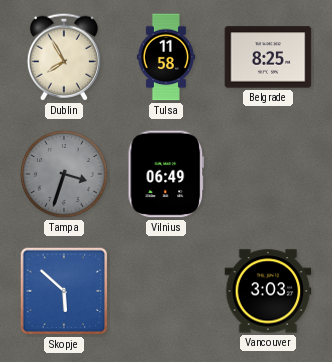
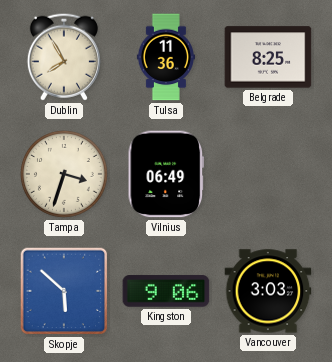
Tulsa: 11:58 -> 11:36 (166, 57)
Tampa dial: grey -> cream (64, 174)
Kingston: none -> 9:06 (166, 291)
